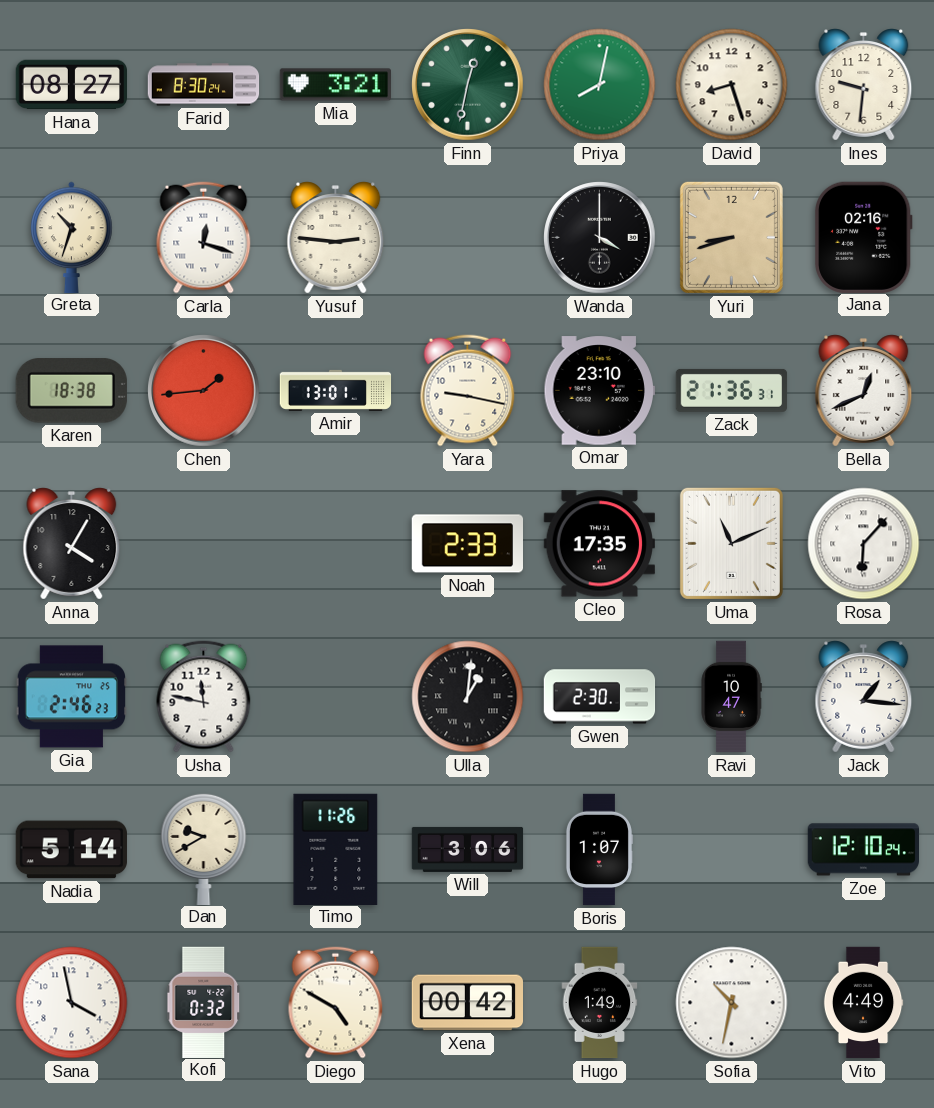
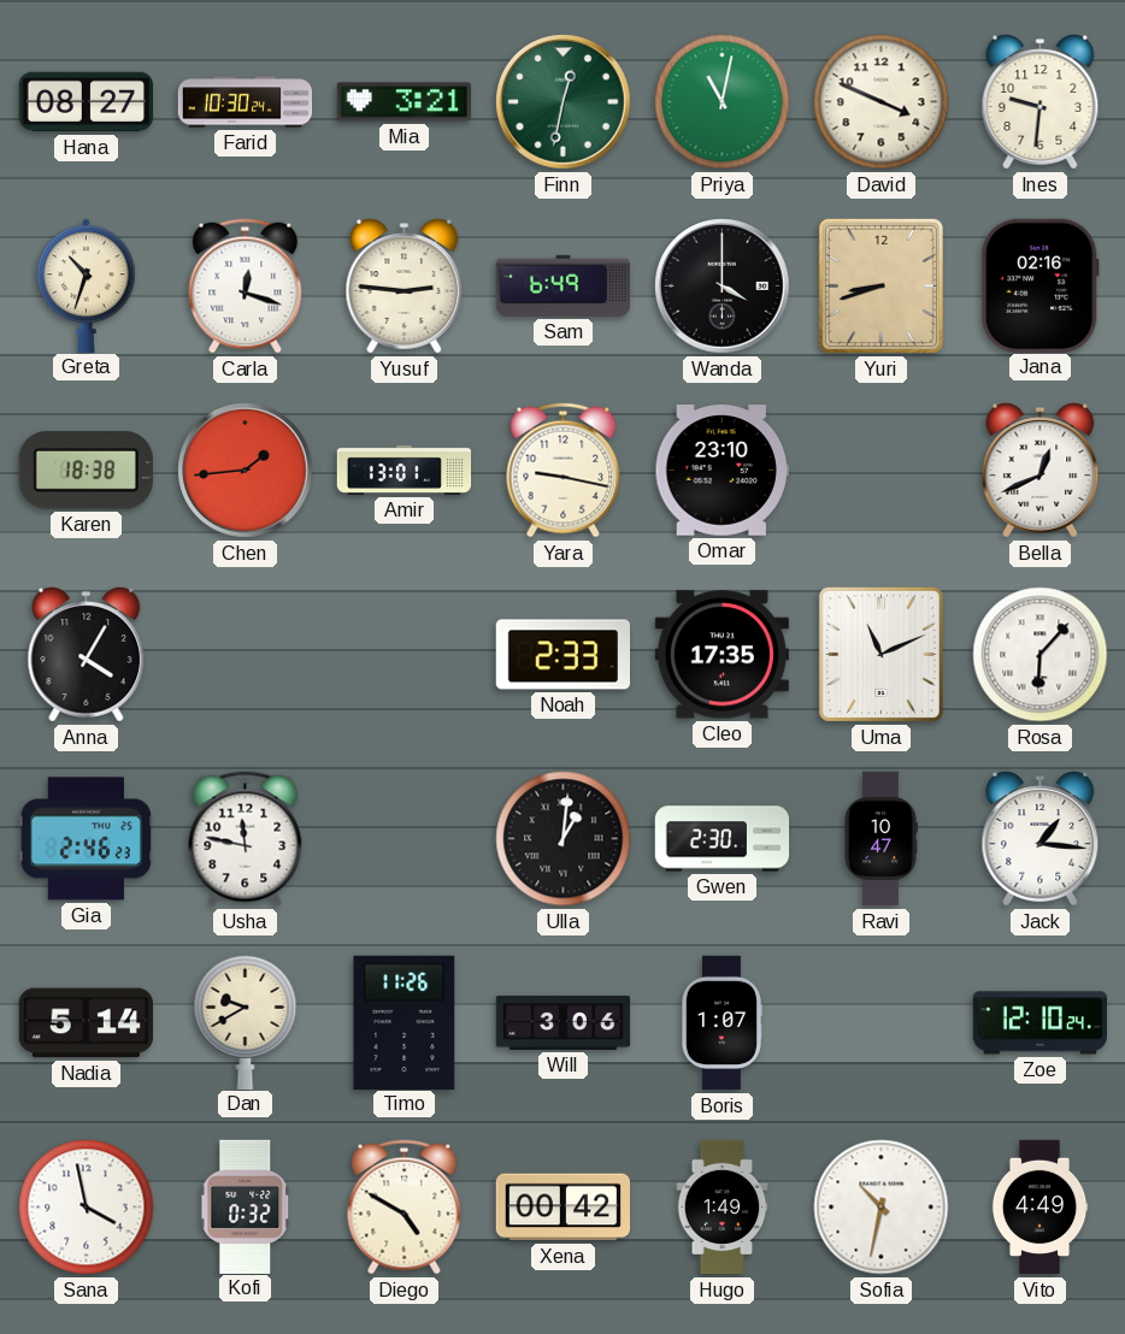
Farid: 8:30 -> 10:30 (246, 102)
Priya: 8:02 -> 11:02 (723, 102)
David: 8:27 -> 3:49 (882, 102)
Sam: none -> 6:49 (564, 285)
Zack: 21:36 -> none (732, 390)
